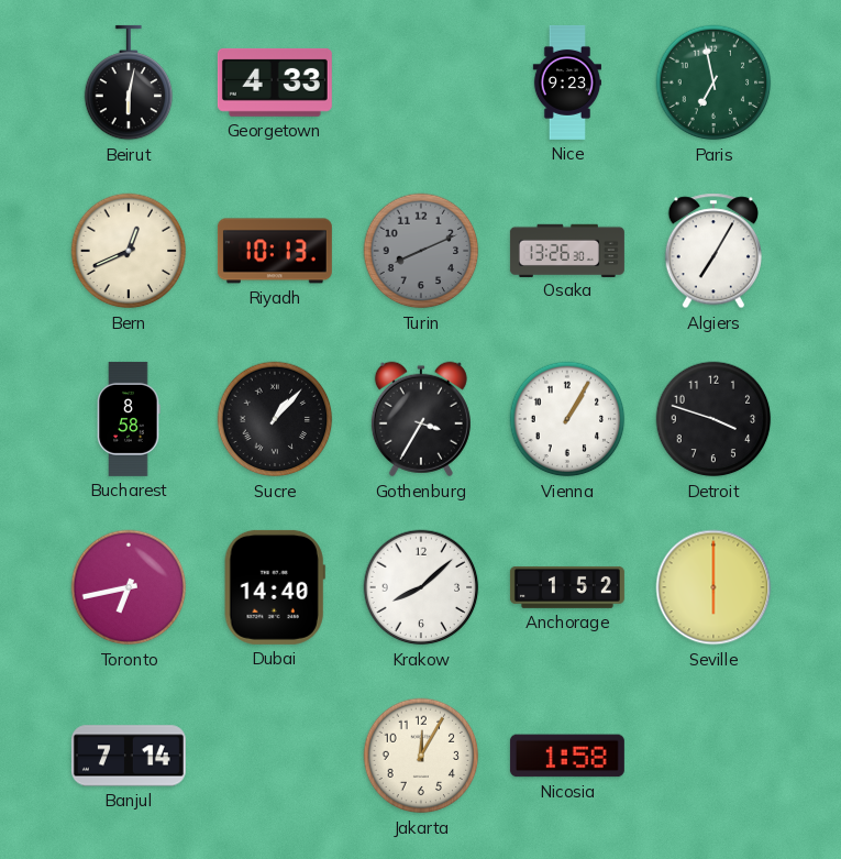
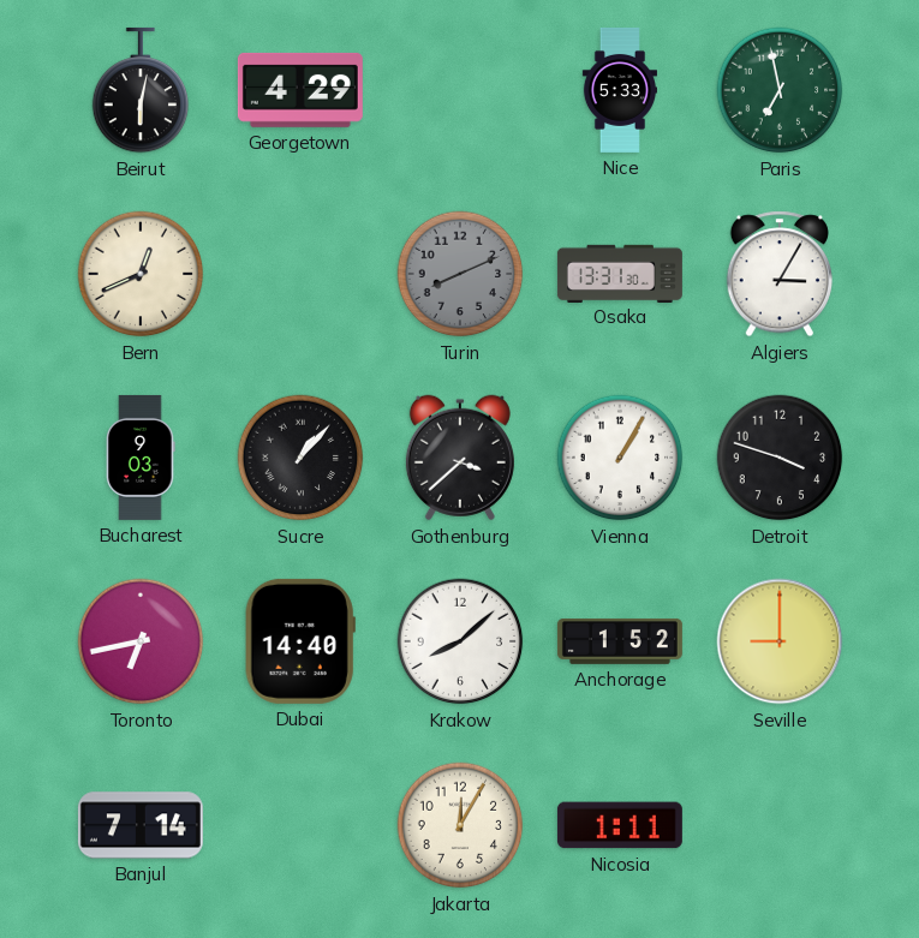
Georgetown: 4:33 -> 4:29 (300, 90)
Nice: 9:23 -> 5:33 (619, 90)
Riyadh: 10:13 -> none (275, 251)
Osaka: 13:26 -> 13:31 (620, 273)
Algiers: 7:05 -> 3:05 (778, 274)
Bucharest: 8:58 -> 9:03 (141, 458)
Gothenburg: 3:35 -> 3:38 (460, 458)
Seville: 6:00 -> 9:00 (780, 641)
Nicosia: 1:58 -> 1:11 (620, 825)
